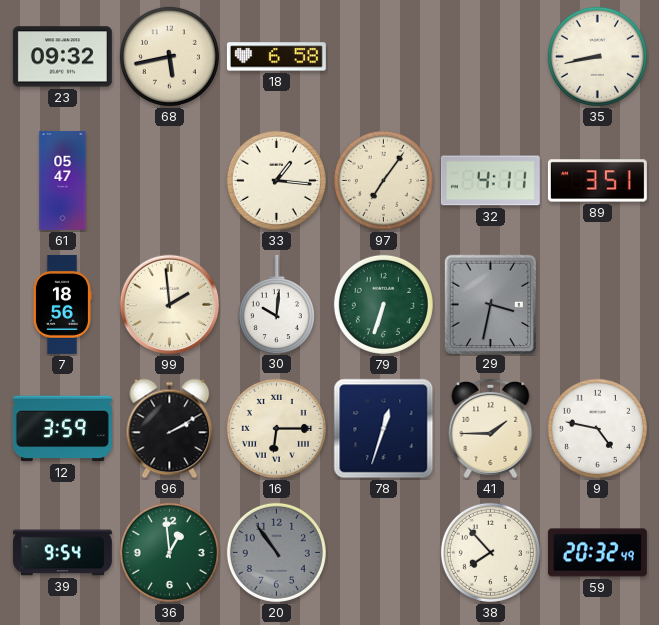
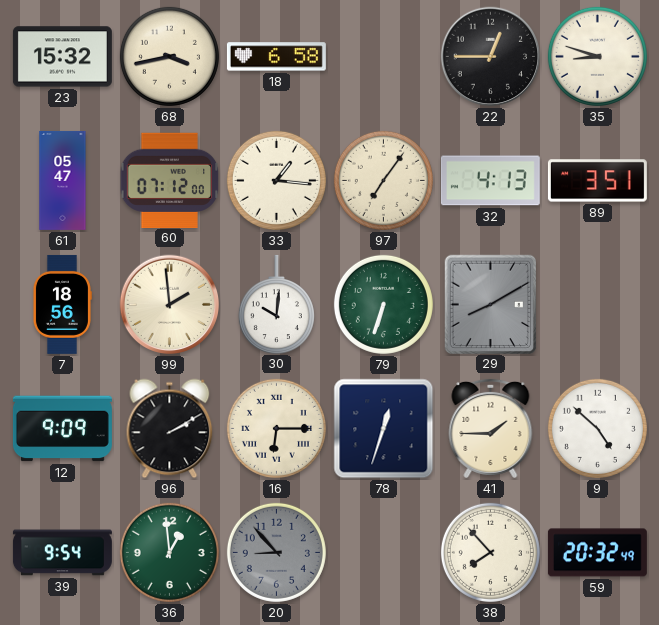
23: 09:32 -> 15:32 (62, 57)
68: 5:43 -> 3:43 (169, 56)
22: none -> 12:45 (491, 57)
35: 8:43 -> 8:48 (597, 56)
60: none -> 07:12 (170, 180)
32: 4:11 -> 4:13 (490, 181)
29: 3:32 -> 8:10 (490, 304)
12: 3:59 -> 9:09 (62, 429)
9: 4:47 -> 4:52 (597, 428)
20: 10:54 -> 8:53 (276, 552)
